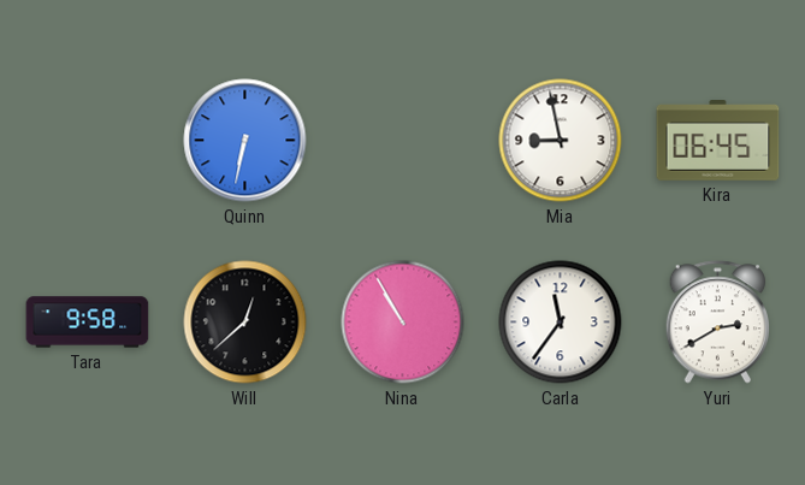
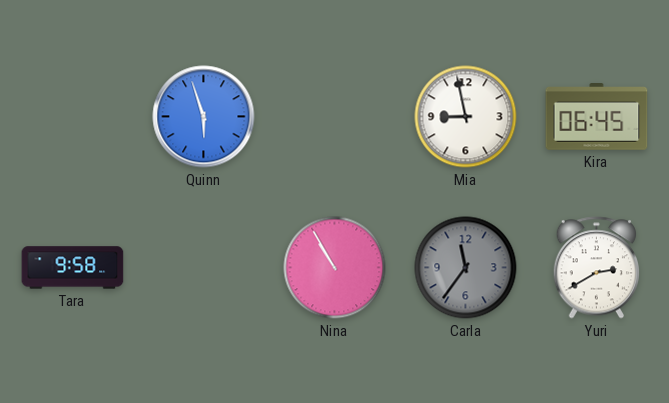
Quinn: 6:32 -> 5:57 (204, 117)
Will: 12:38 -> none (245, 323)
Carla dial: white -> grey (466, 268)
